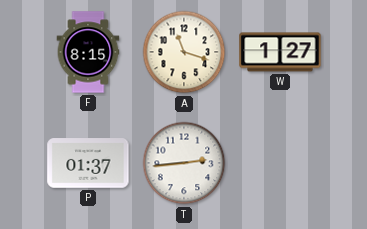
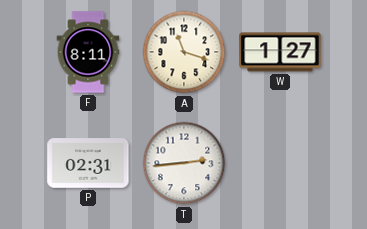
F: 8:15 -> 8:11 (88, 52)
P: 01:37 -> 02:31 (88, 163)
